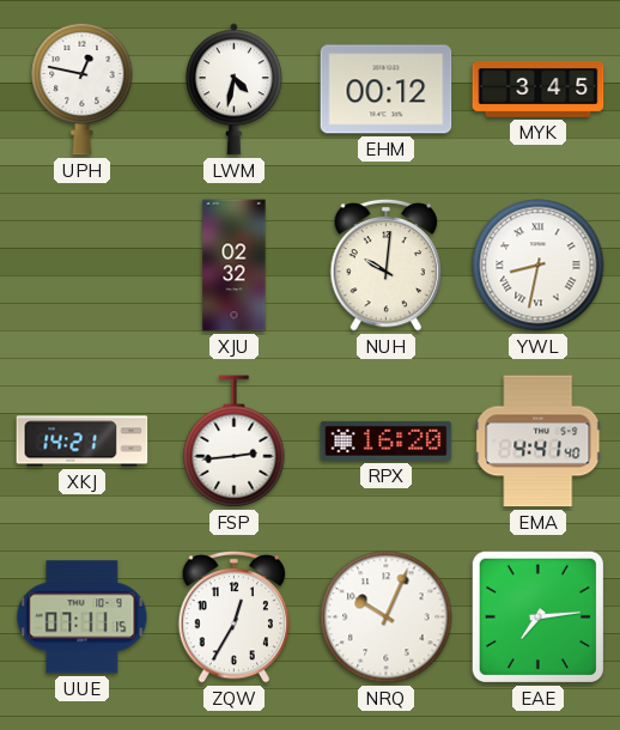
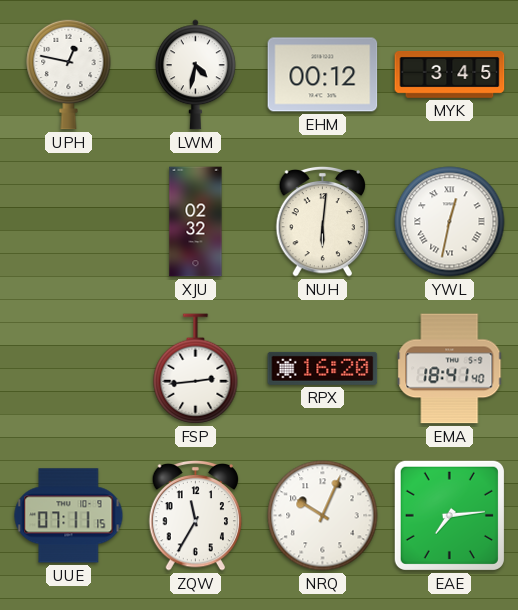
NUH: 10:01 -> 6:01 (323, 221)
YWL: 8:32 -> 12:32 (450, 222)
XKJ: 14:21 -> none (83, 442)
EMA: 4:41 -> 18:41 (450, 369)
ZQW: 12:35 -> 11:35 (196, 515)
